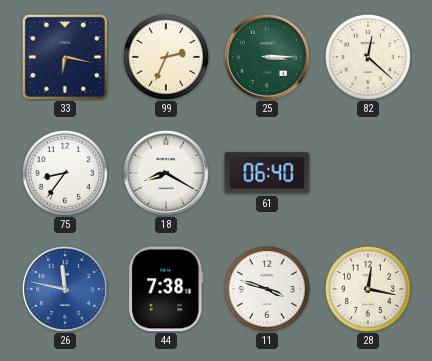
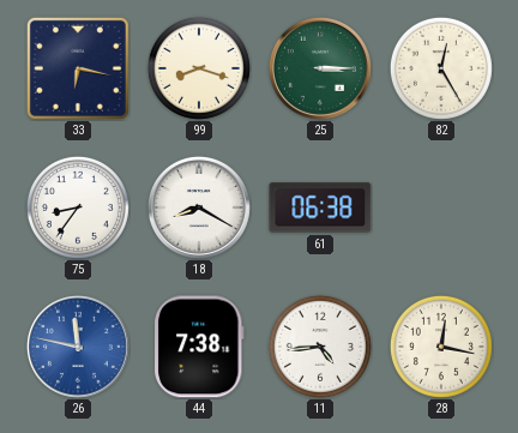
99: 2:34 -> 8:18 (199, 68)
82: 12:22 -> 12:25 (441, 68)
61: 06:40 -> 06:38 (320, 208)
11: 3:48 -> 4:44 (320, 347)
